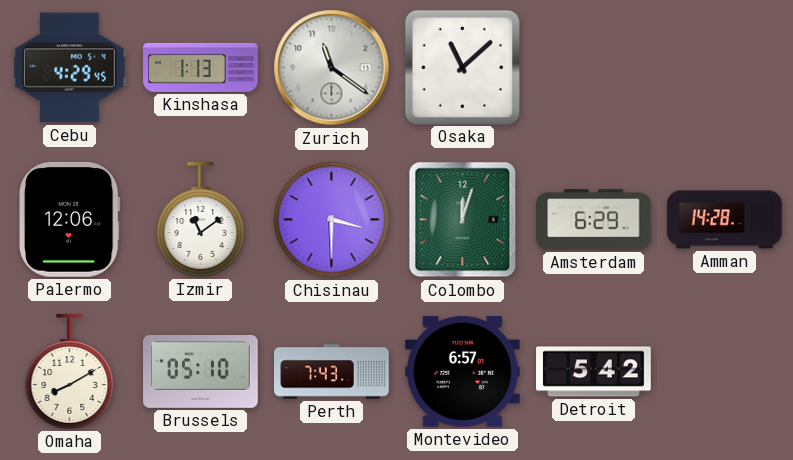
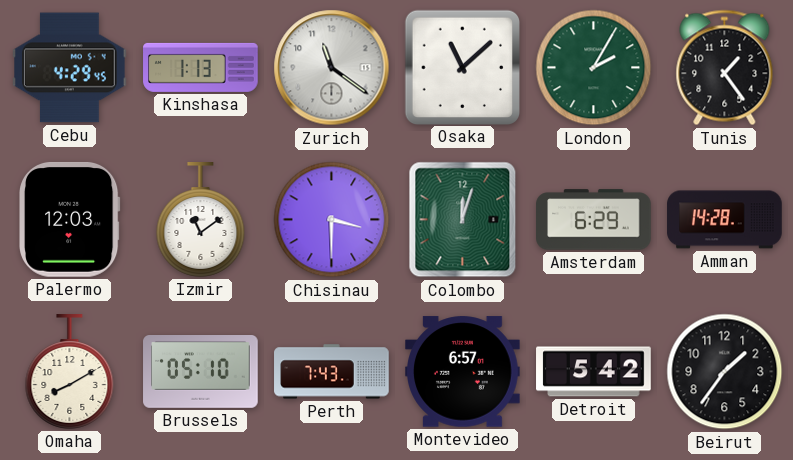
London: none -> 2:05 (594, 68)
Tunis: none -> 1:24 (725, 68)
Palermo: 12:06 -> 12:03 (69, 220)
Beirut: none -> 1:36 (725, 372)
